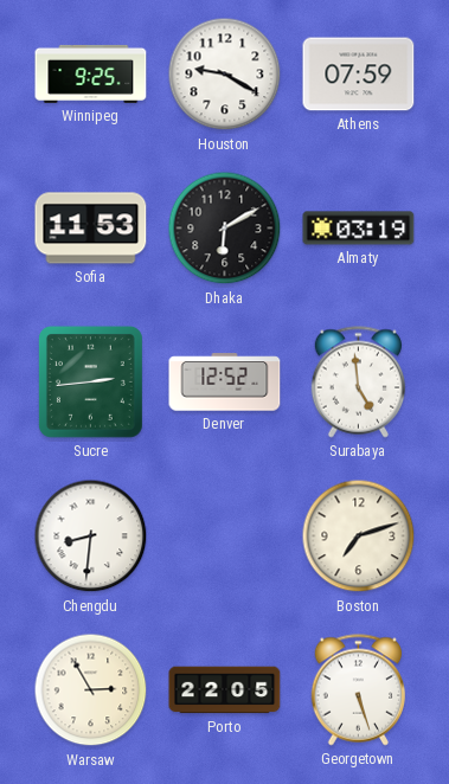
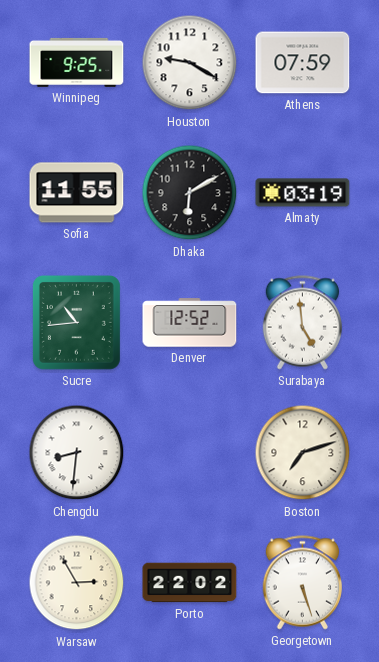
Sofia: 11:53 -> 11:55 (77, 193)
Sucre: 2:44 -> 10:44 (76, 322)
Porto: 22:05 -> 22:02 (190, 583)
